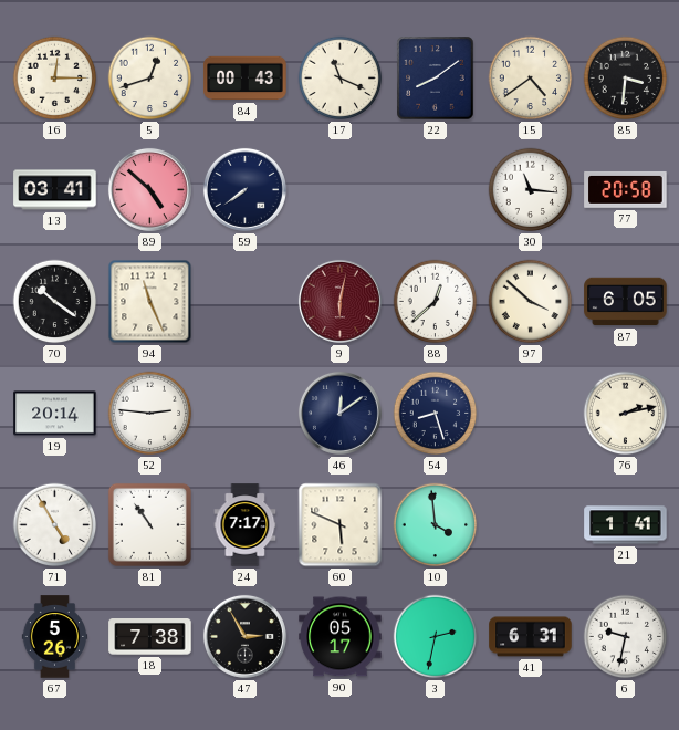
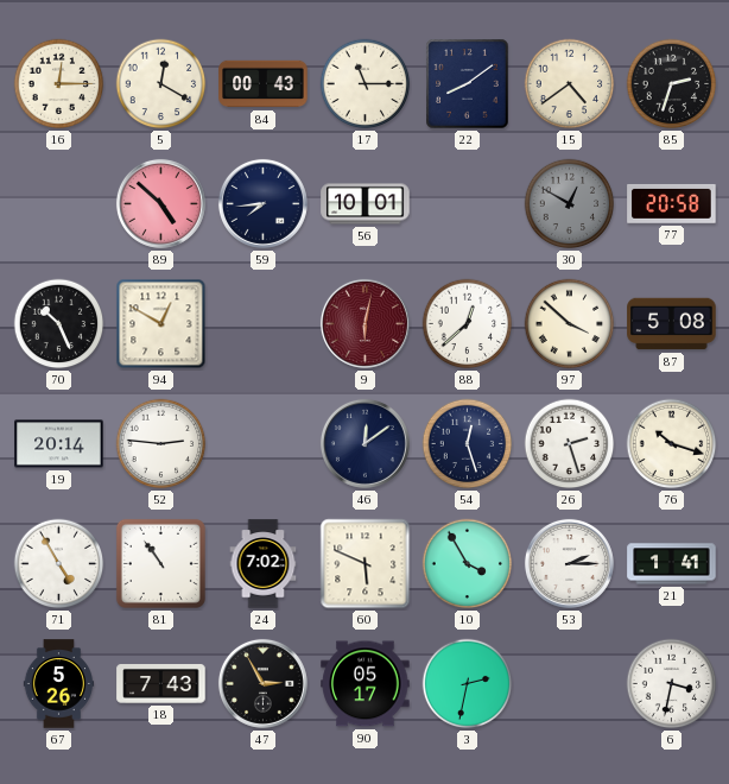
5: 12:42 -> 12:20 (161, 84)
17: 11:19 -> 11:15 (366, 84)
85: 3:31 -> 2:33 (672, 84)
13: 03:41 -> none (55, 190)
59: 7:39 -> 7:44 (262, 203)
56: none -> 10:01 (366, 204)
30: 11:16 -> 12:50 (570, 204)
30 dial: white -> grey (570, 204)
70: 10:21 -> 10:26 (59, 324)
94: 11:26 -> 12:50 (161, 324)
87: 6:05 -> 5:08 (672, 324)
54: 8:27 -> 12:27 (468, 444)
26: none -> 2:27 (570, 444)
76: 2:13 -> 10:18 (672, 444)
24: 7:17 -> 7:02 (264, 564)
10: 3:59 -> 3:55 (468, 564)
53: none -> 2:15 (569, 563)
18: 7:38 -> 7:43 (161, 684)
41: 6:31 -> none (531, 637)
6: 9:32 -> 3:32 (672, 684)
